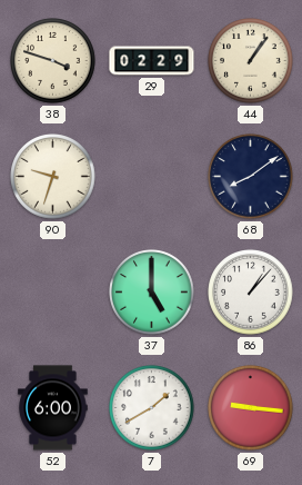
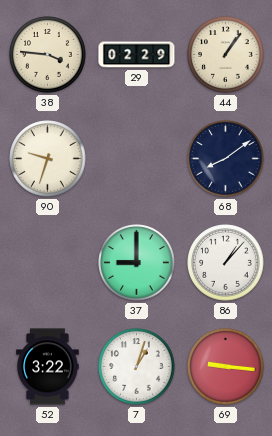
38: 3:48 -> 3:46 (48, 55)
37: 5:00 -> 9:00 (137, 263)
52: 6:00 -> 3:22 (48, 367)
7: 1:40 -> 1:03 (137, 367)
